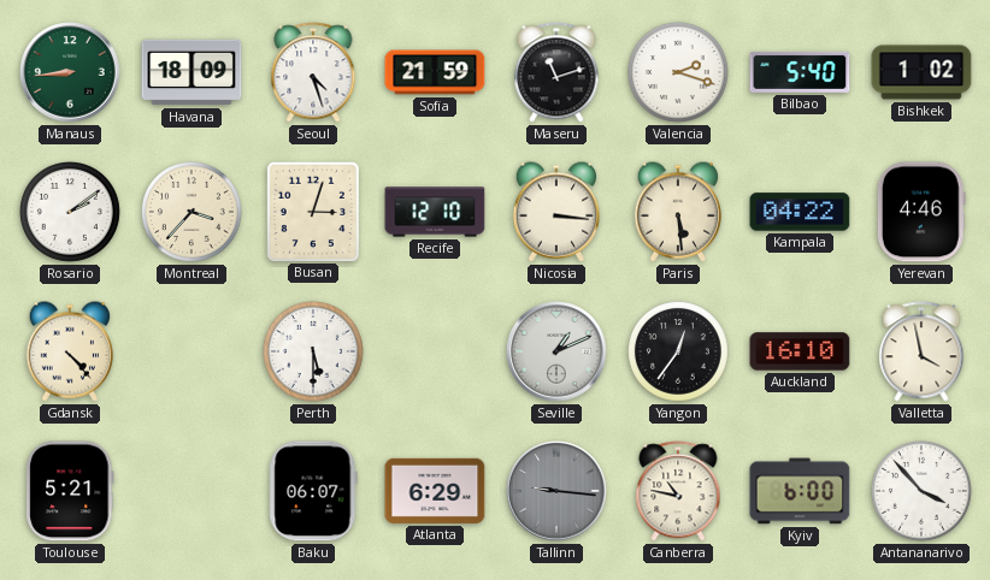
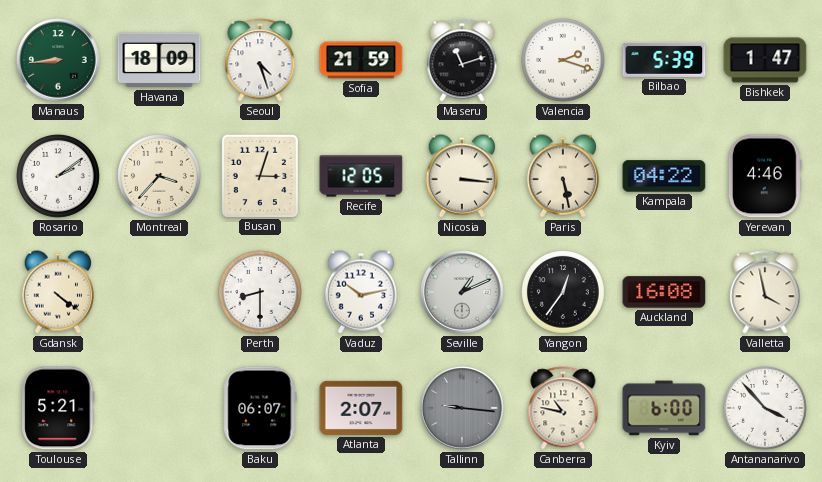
Bilbao: 5:40 -> 5:39 (664, 60)
Bishkek: 1:02 -> 1:47 (765, 60)
Recife: 12:10 -> 12:05 (361, 176)
Paris: 5:29 -> 5:28 (562, 176)
Gdansk: 4:23 -> 4:21 (57, 292)
Perth: 5:30 -> 8:30 (261, 293)
Vaduz: none -> 10:13 (360, 292)
Auckland: 16:10 -> 16:08 (664, 292)
Atlanta: 6:29 -> 2:07 (361, 408)
